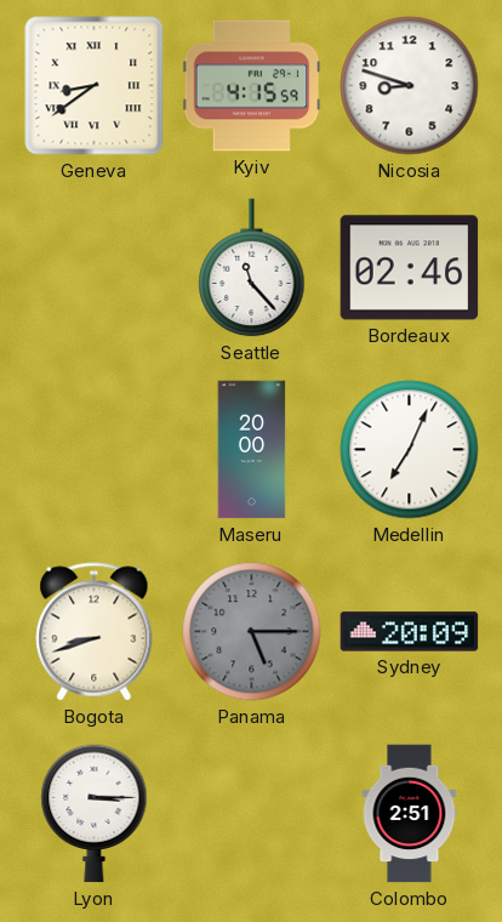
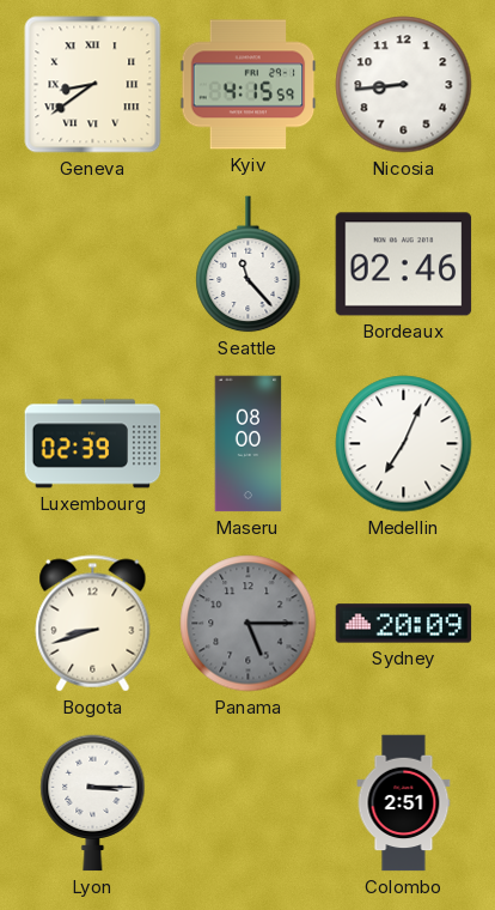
Nicosia: 8:48 -> 8:44 (404, 85)
Luxembourg: none -> 02:39 (93, 444)
Maseru: 20:00 -> 08:00 (249, 444)
